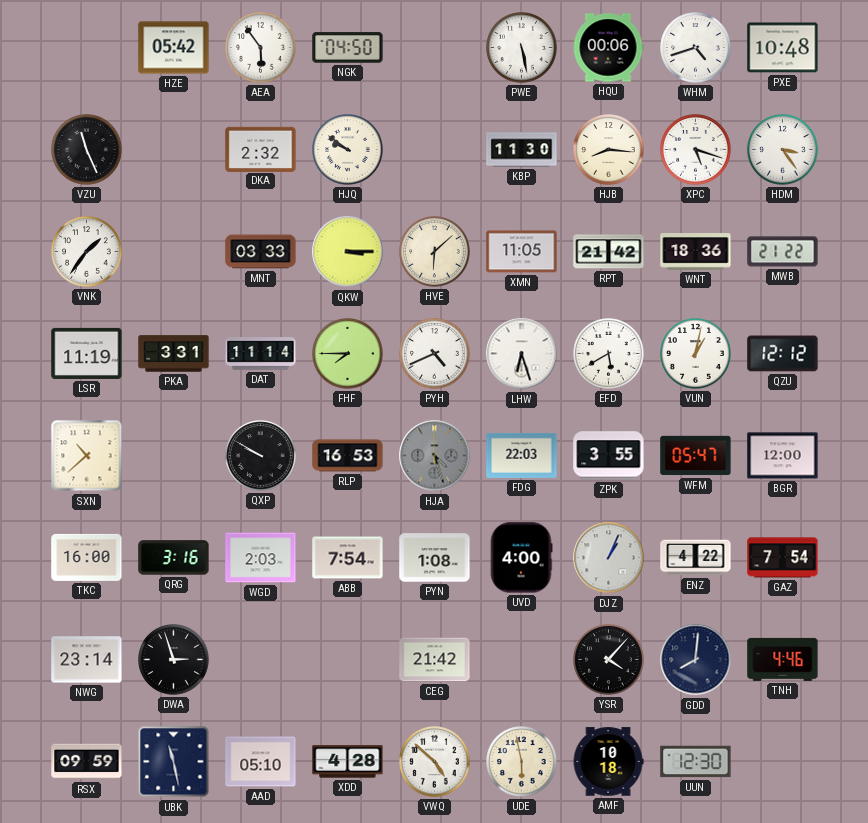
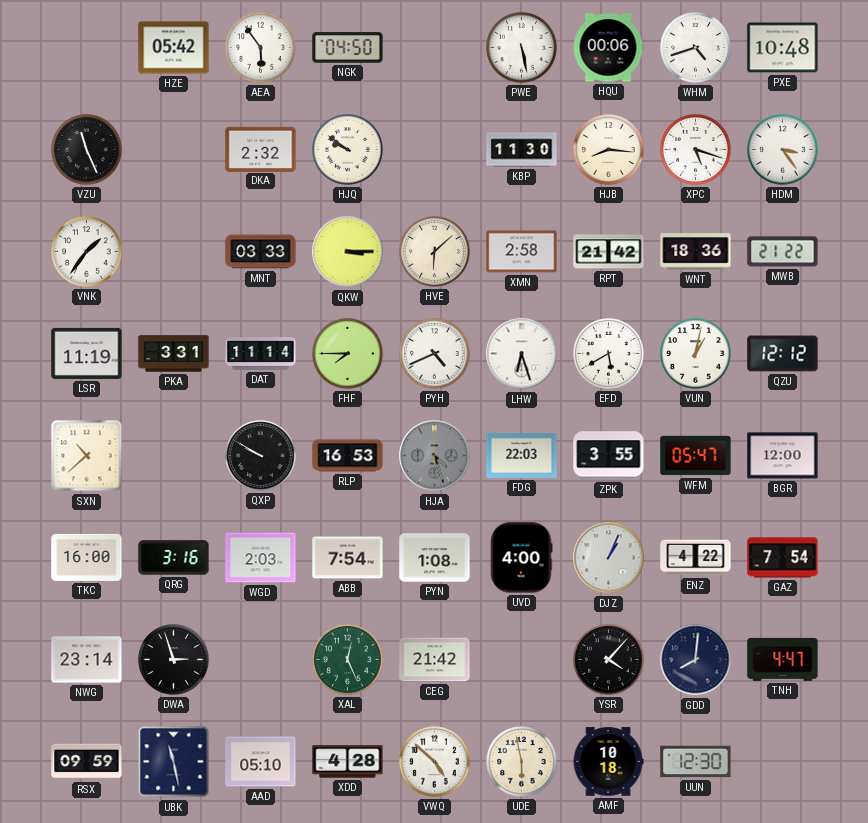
XMN: 11:05 -> 2:58 (522, 252)
XAL: none -> 12:26 (348, 660)
TNH: 4:46 -> 4:47 (783, 659)
